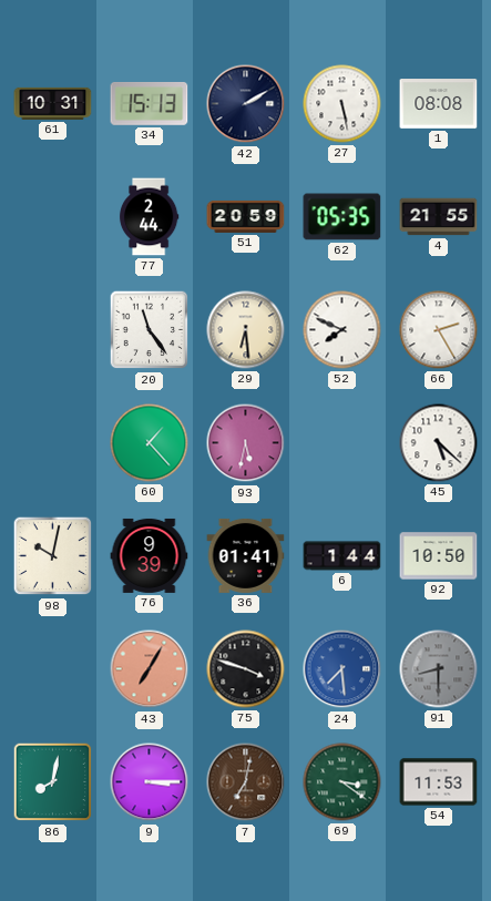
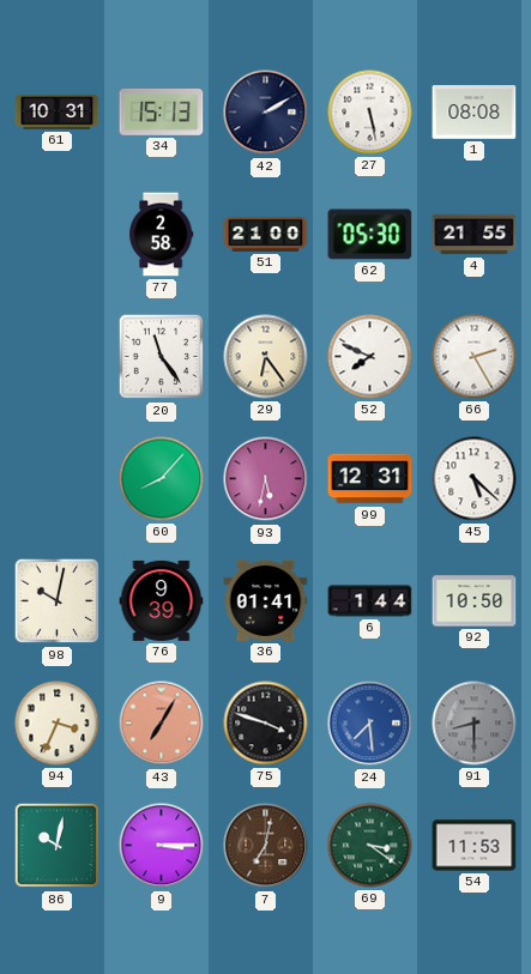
77: 2:44 -> 2:58 (161, 235)
51: 20:59 -> 21:00 (266, 234)
62: 05:35 -> 05:30 (370, 235)
29: 6:29 -> 6:24 (266, 357)
60: 1:23 -> 8:07 (162, 479)
99: none -> 12:31 (370, 479)
94: none -> 3:34 (58, 724)
86: 8:02 -> 10:02 (58, 846)
